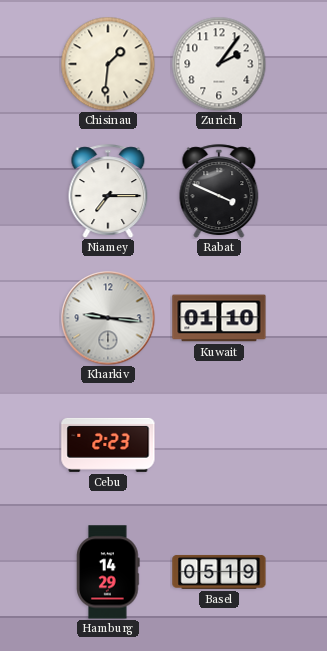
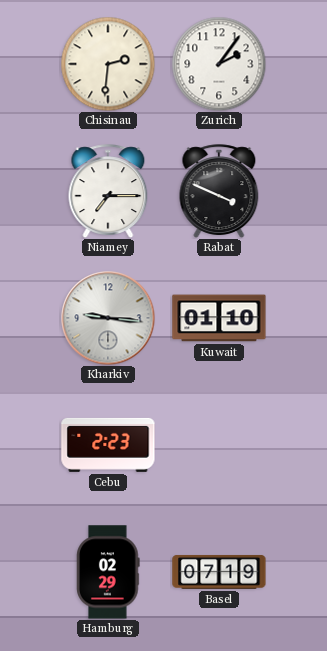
Chisinau: 1:31 -> 2:31 (108, 64)
Hamburg: 14:29 -> 02:29 (108, 572)
Basel: 05:19 -> 07:19 (219, 572)
